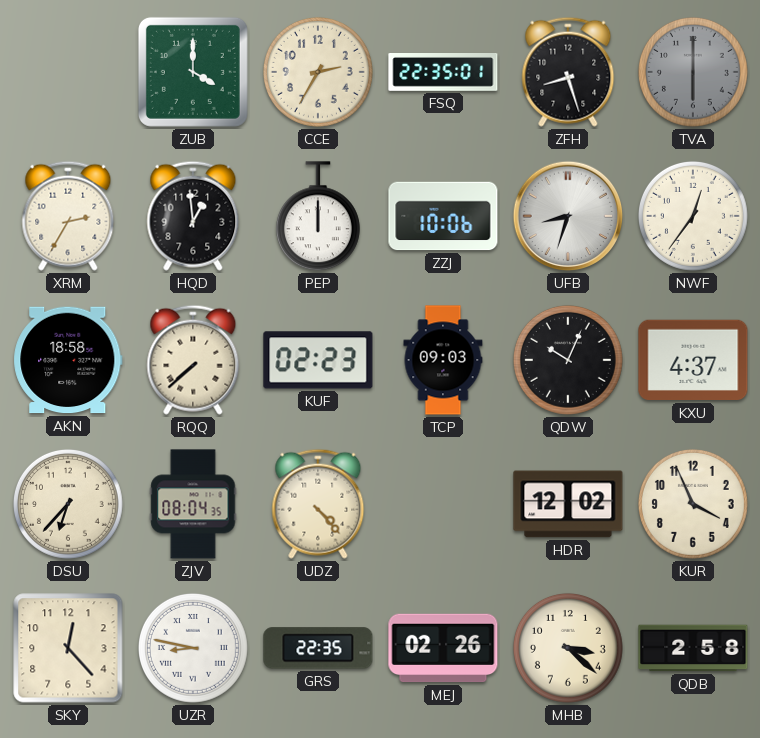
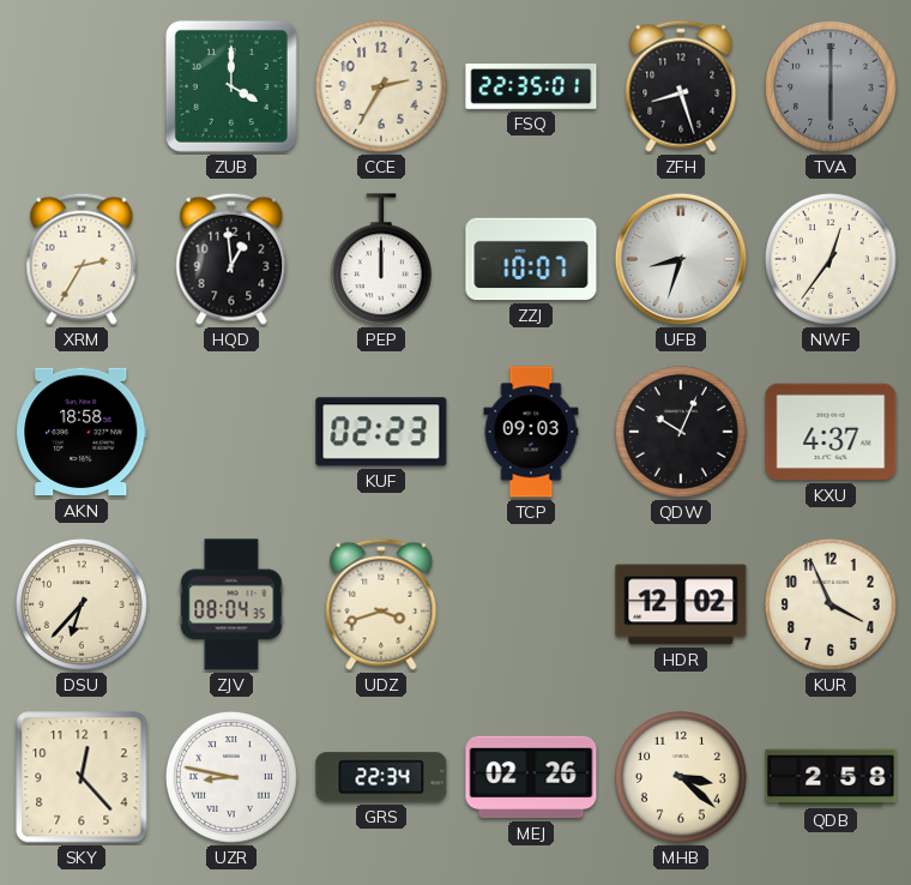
ZZJ: 10:06 -> 10:07 (531, 259)
RQQ: 7:38 -> none (193, 360)
UDZ: 4:23 -> 3:42 (381, 604)
GRS: 22:35 -> 22:34 (381, 777)
